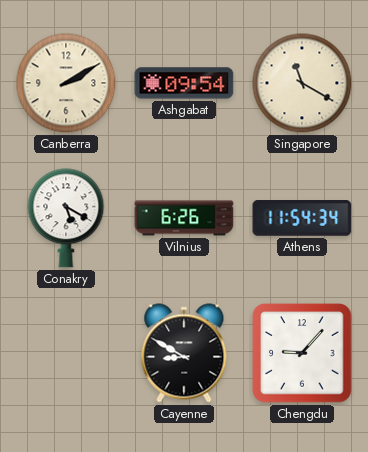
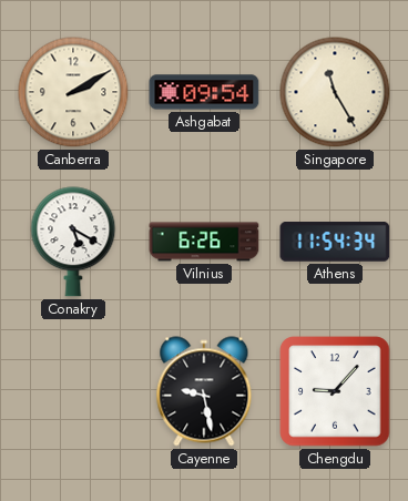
Singapore: 11:20 -> 11:25 (335, 92)
Cayenne: 8:50 -> 9:28 (204, 391)
